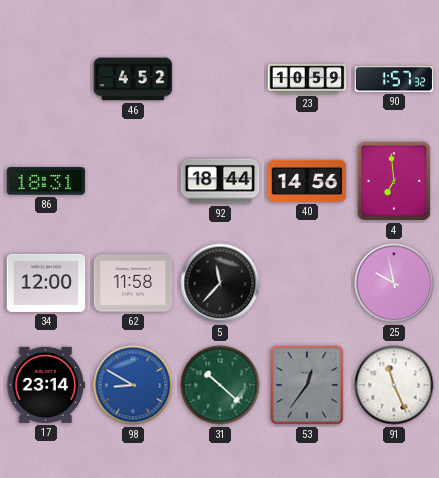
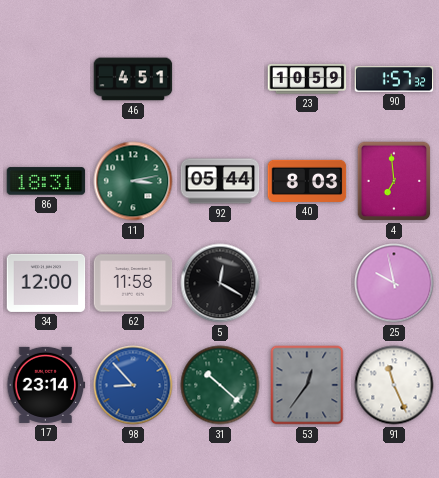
46: 4:52 -> 4:51 (133, 79)
11: none -> 3:13 (133, 181)
92: 18:44 -> 05:44 (220, 181)
40: 14:56 -> 8:03 (307, 181)
5: 11:37 -> 12:20 (220, 283)
98: 8:50 -> 8:53 (133, 385)
